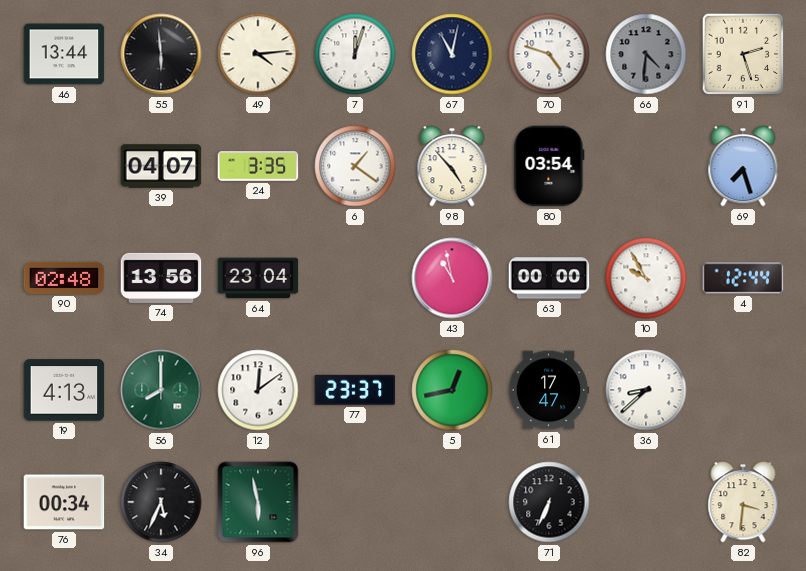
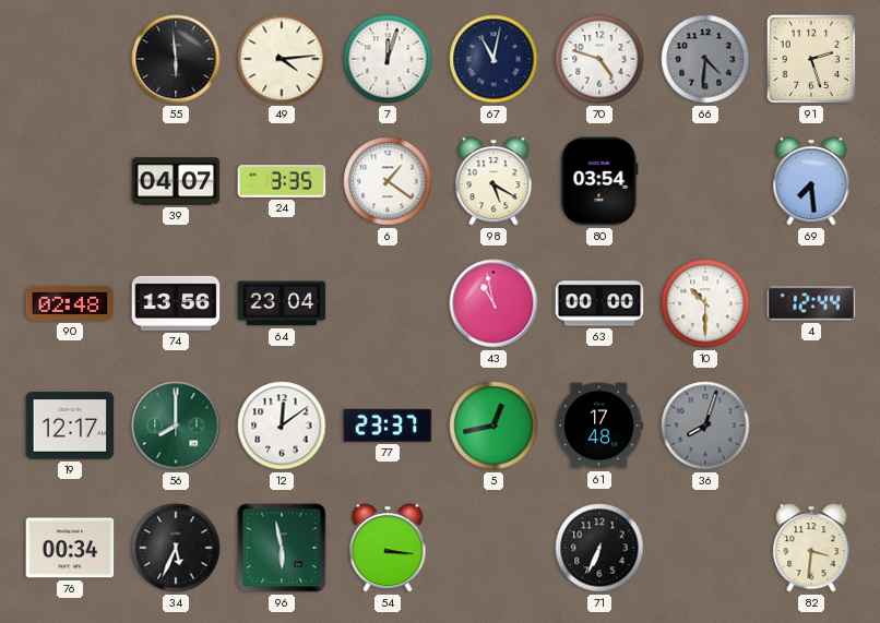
46: 13:44 -> none (64, 54)
98: 4:53 -> 5:20 (493, 181)
69: 7:27 -> 7:29 (811, 181)
10: 9:55 -> 10:30 (705, 303)
19: 4:13 -> 12:17 (70, 426)
61: 17:47 -> 17:48 (599, 426)
36: 8:38 -> 8:03 (705, 426)
36 dial: white -> grey (705, 426)
54: none -> 3:16 (388, 548)
